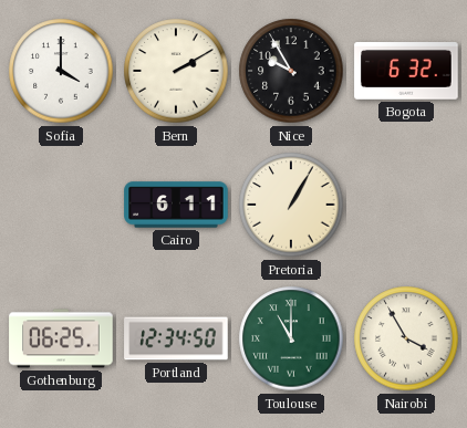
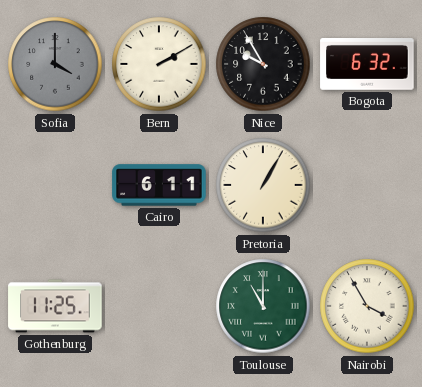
Sofia dial: white -> grey (55, 64)
Gothenburg: 06:25 -> 11:25 (55, 306)
Portland: 12:34 -> none (176, 338)
